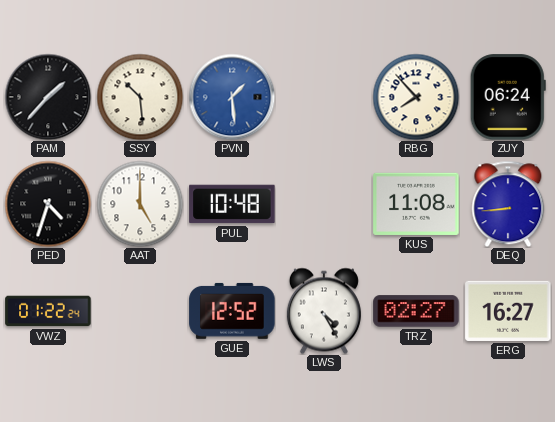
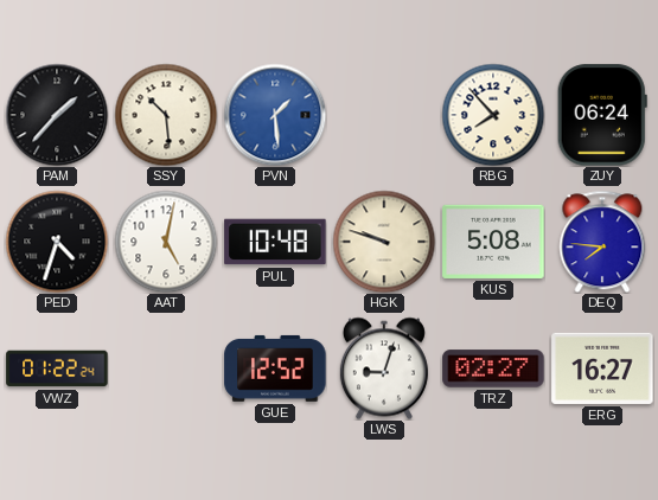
AAT: 5:00 -> 5:02 (166, 242)
HGK: none -> 9:48 (384, 242)
KUS: 11:08 -> 5:08 (493, 242)
DEQ: 8:44 -> 7:46 (602, 242)
LWS: 4:25 -> 9:03 (384, 368)
